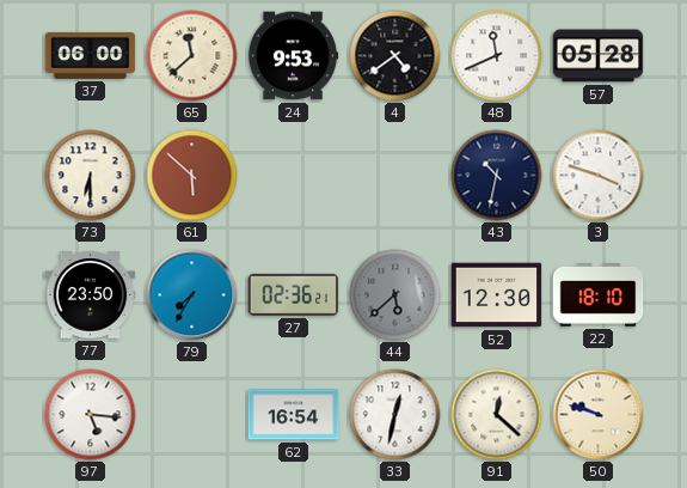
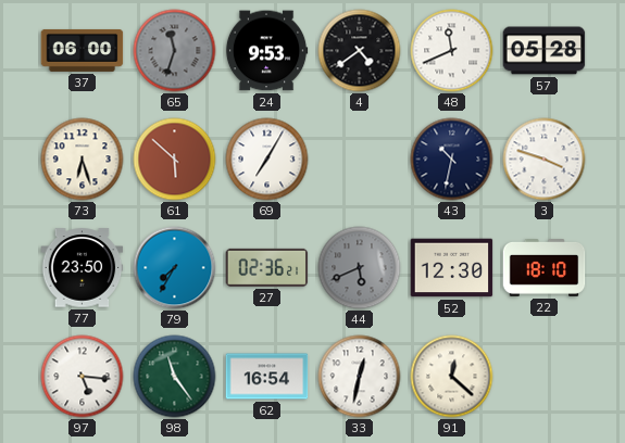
65: 11:38 -> 11:33 (175, 51)
65 dial: cream -> grey (175, 51)
73: 6:30 -> 6:27 (83, 160)
69: none -> 7:05 (267, 160)
44: 5:38 -> 5:41 (360, 268)
98: none -> 11:24 (175, 377)
50: 9:48 -> none (599, 415)
